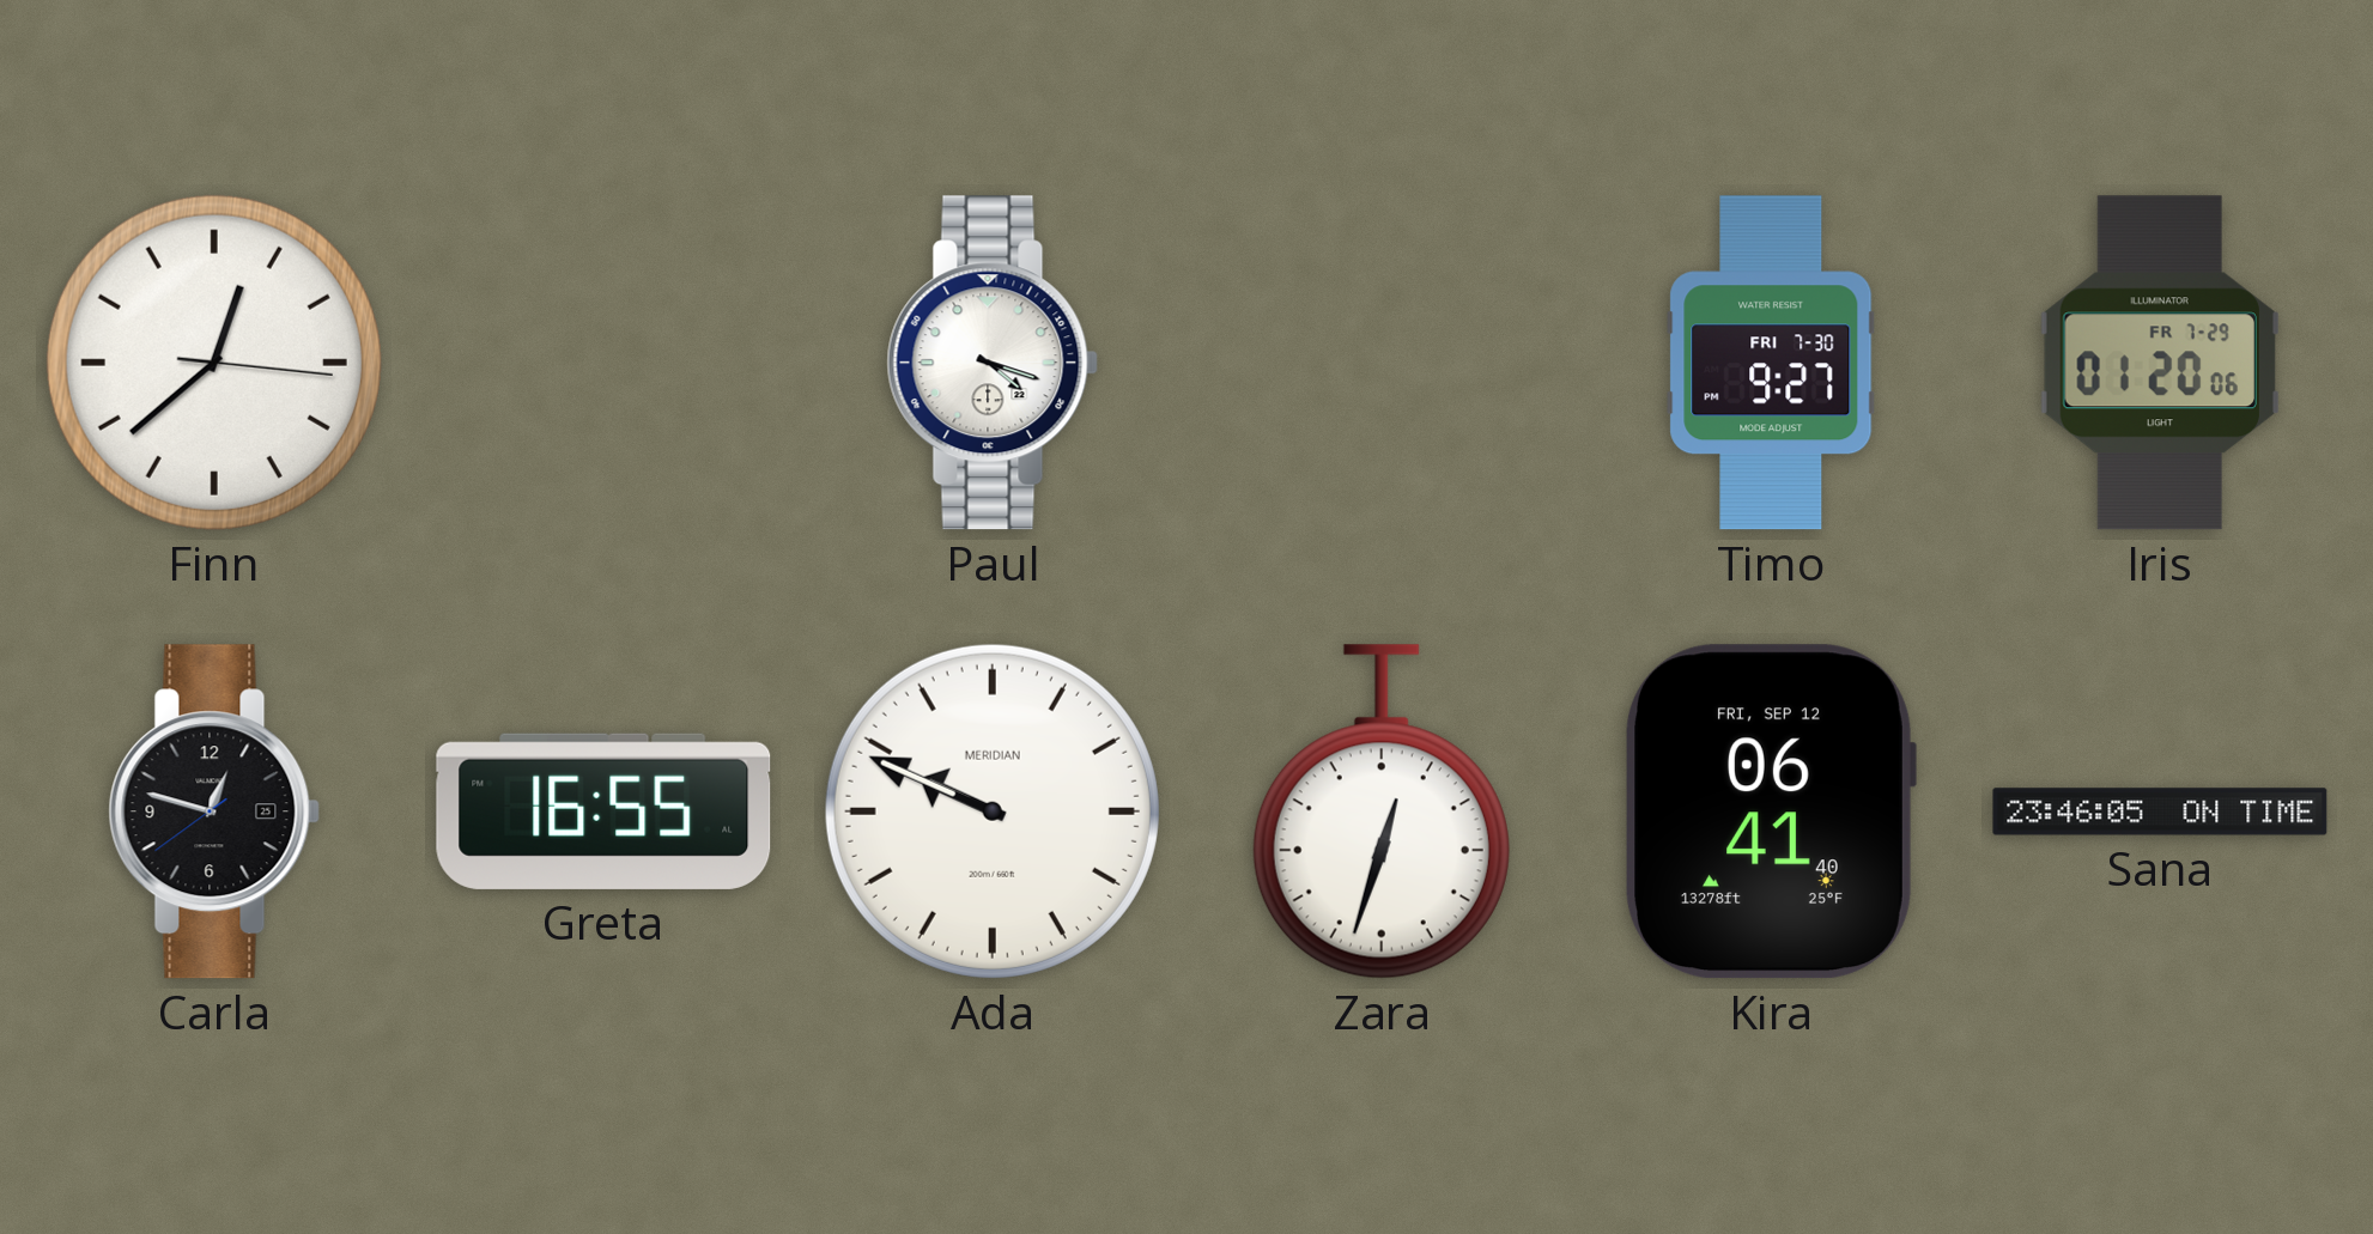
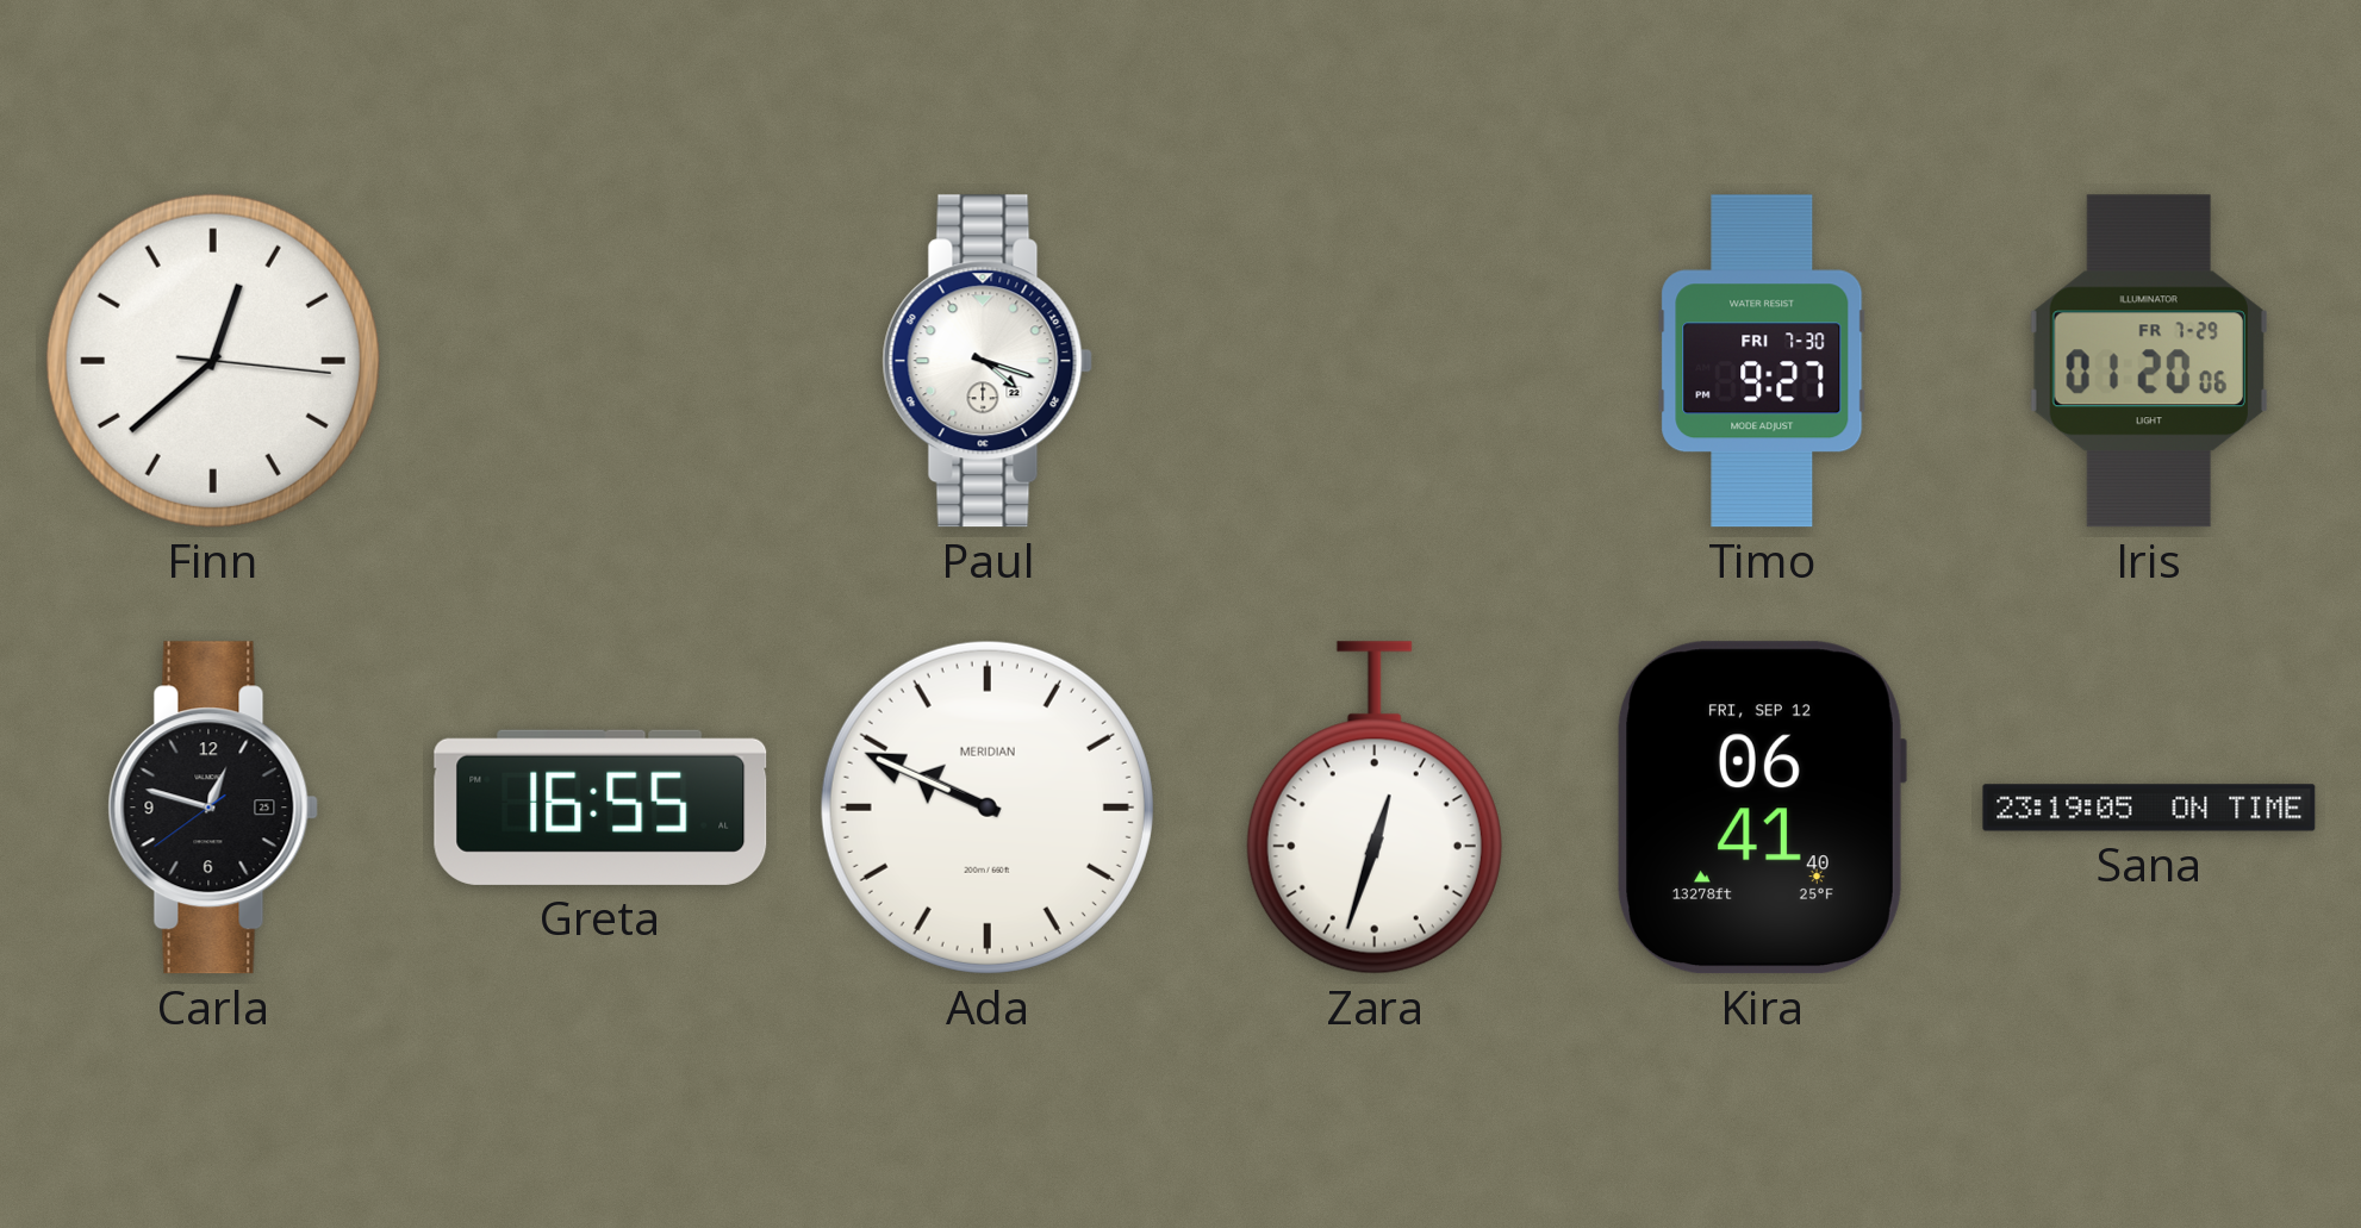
Sana: 23:46 -> 23:19 (2149, 808)
